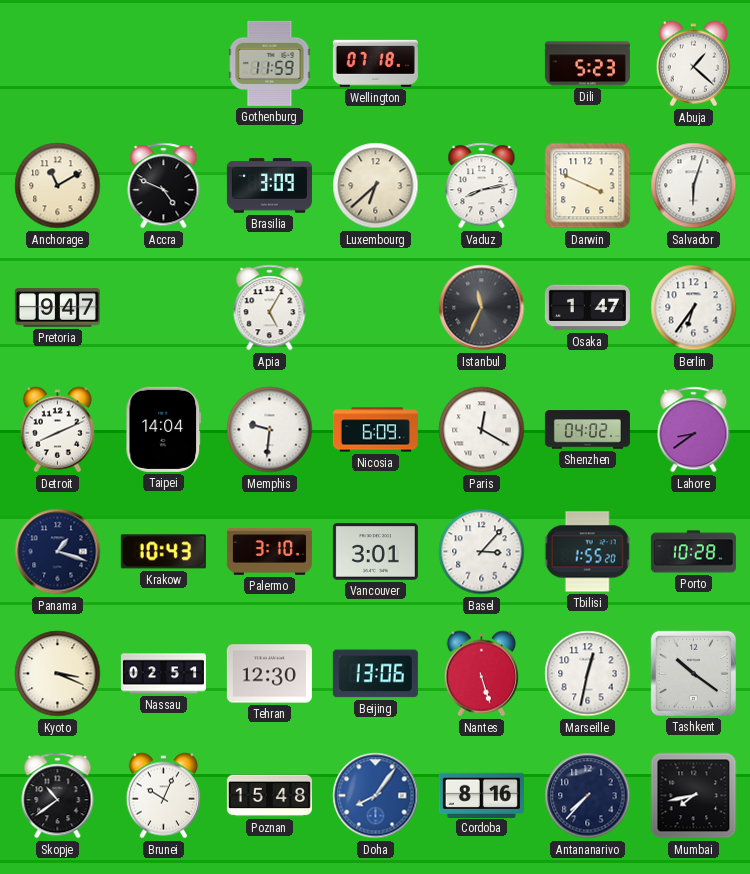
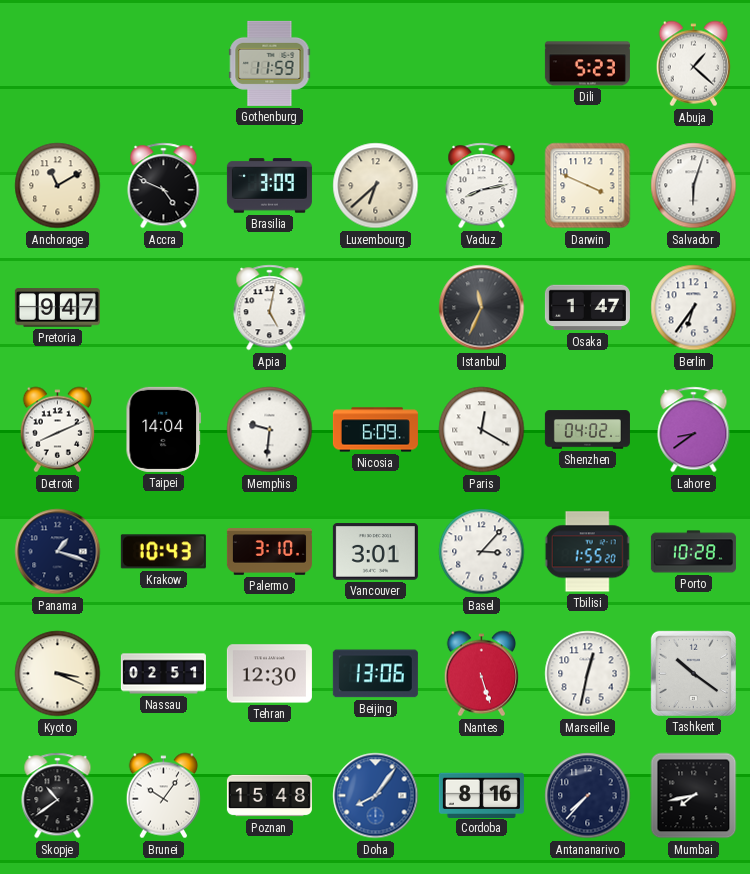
Wellington: 07:18 -> none (375, 63)
Apia: 5:05 -> 5:02 (270, 308)
Brunei: 10:04 -> 10:06 (163, 796)
